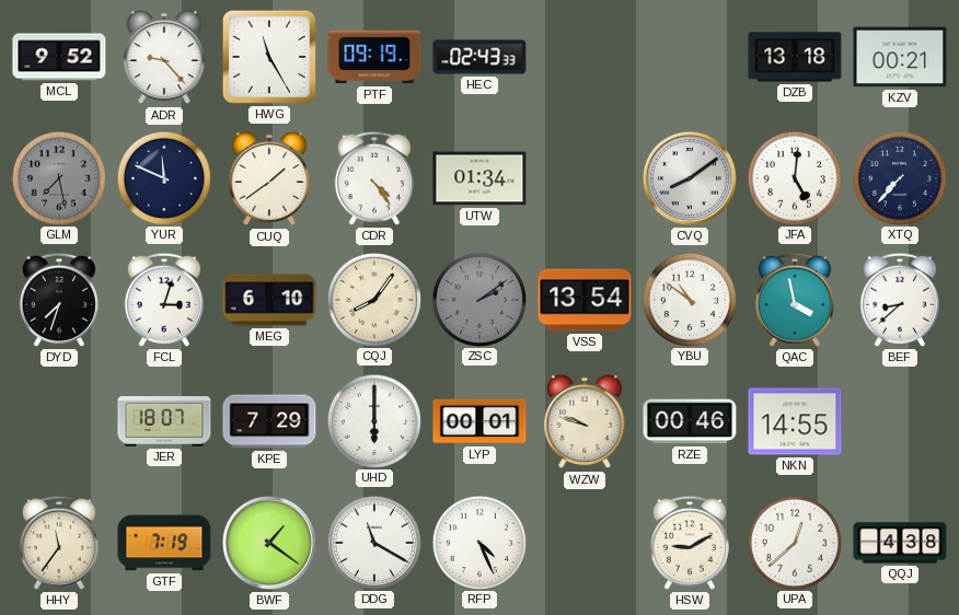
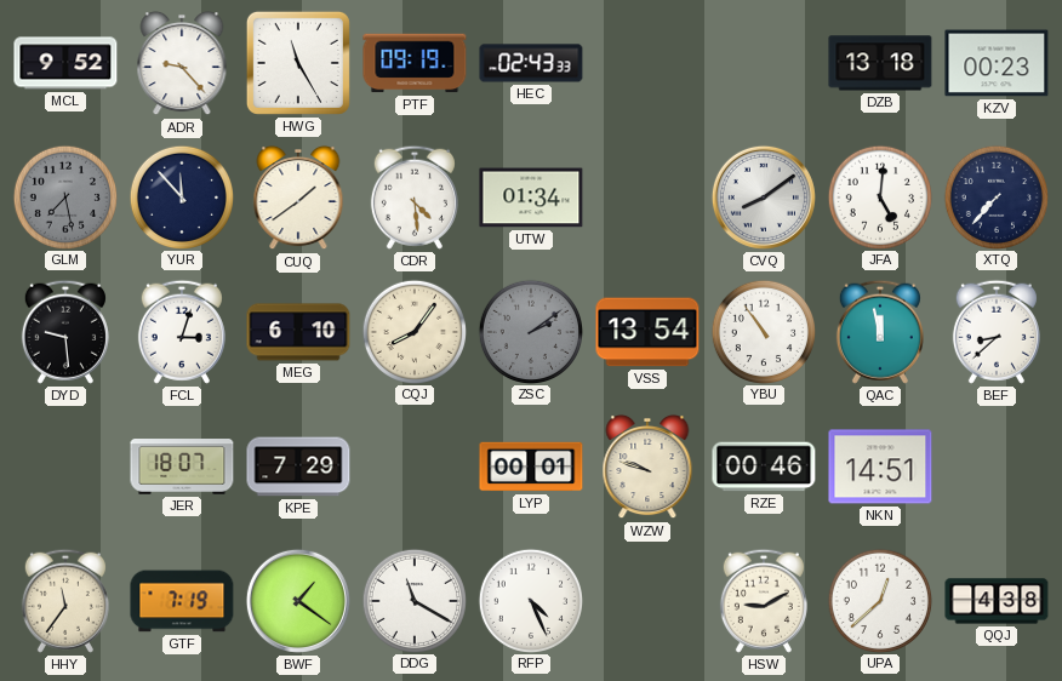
KZV: 00:21 -> 00:23 (997, 63)
YUR: 11:49 -> 11:53 (181, 196)
CDR: 4:24 -> 4:29 (415, 198)
DYD: 7:33 -> 9:29 (65, 332)
YBU: 10:51 -> 10:54 (763, 331)
QAC: 3:58 -> 11:58 (880, 332)
UHD: 6:00 -> none (373, 420)
NKN: 14:55 -> 14:51 (880, 467)
